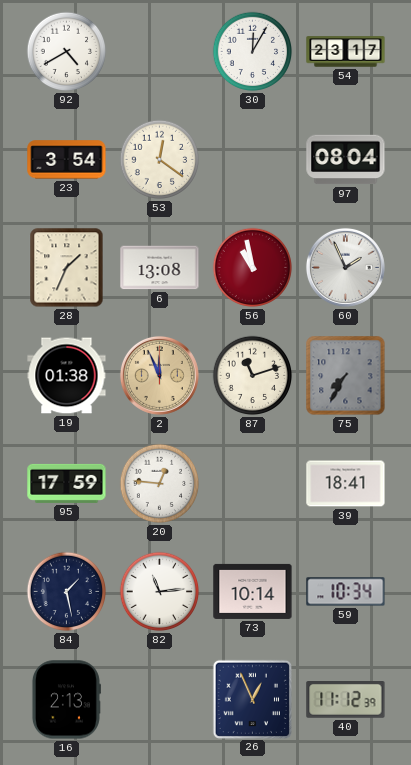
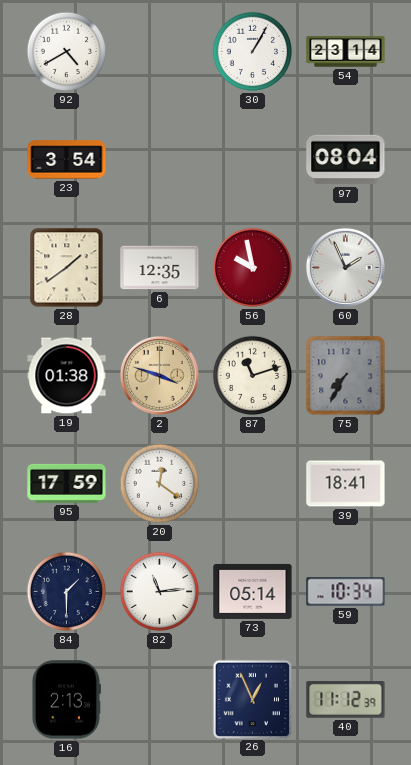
30: 12:05 -> 1:05 (253, 52)
54: 23:17 -> 23:14 (346, 52)
53: 12:21 -> none (160, 160)
28: 1:34 -> 1:39 (67, 268)
6: 13:08 -> 12:35 (160, 268)
56: 10:58 -> 9:58 (253, 268)
2: 11:56 -> 3:48 (159, 375)
20: 12:46 -> 12:21 (160, 484)
84: 1:28 -> 1:30 (67, 592)
73: 10:14 -> 05:14 (253, 591)
